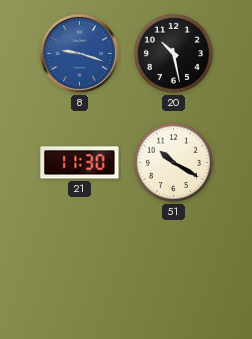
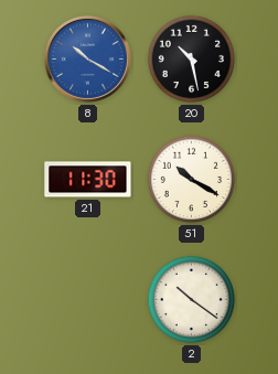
8: 9:18 -> 10:20 (87, 58)
2: none -> 10:21 (191, 299)
